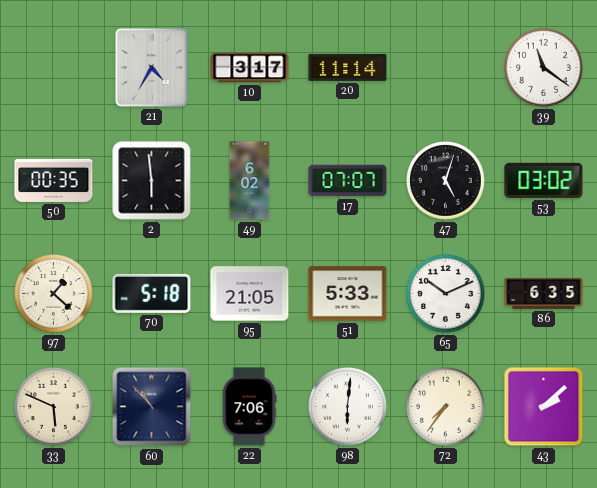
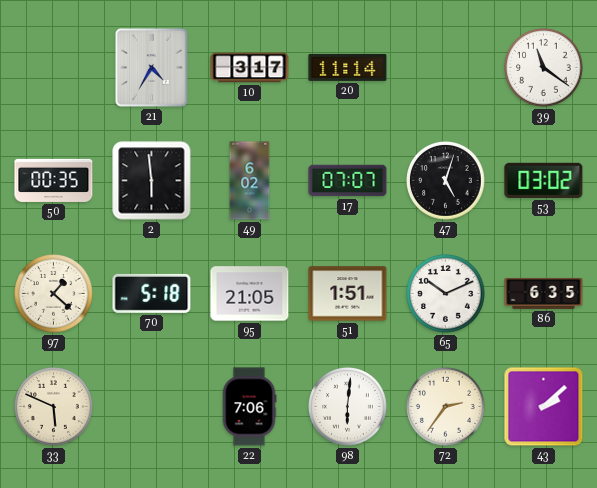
51: 5:33 -> 1:51 (348, 294)
60: 10:53 -> none (152, 407)
72: 7:36 -> 2:36 (446, 407)
